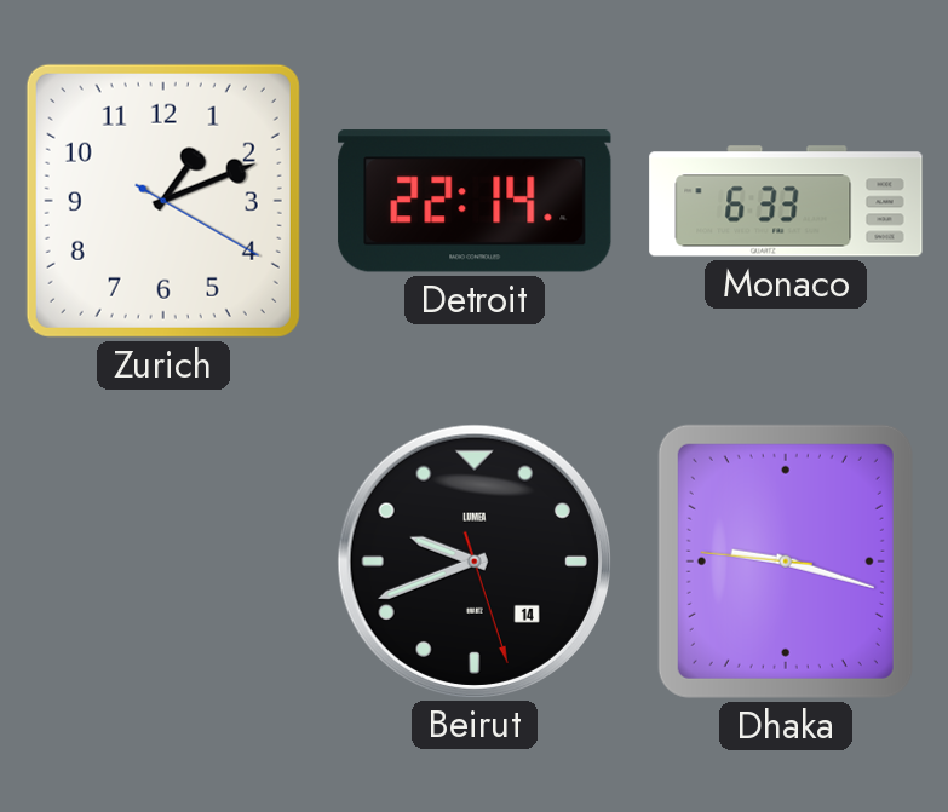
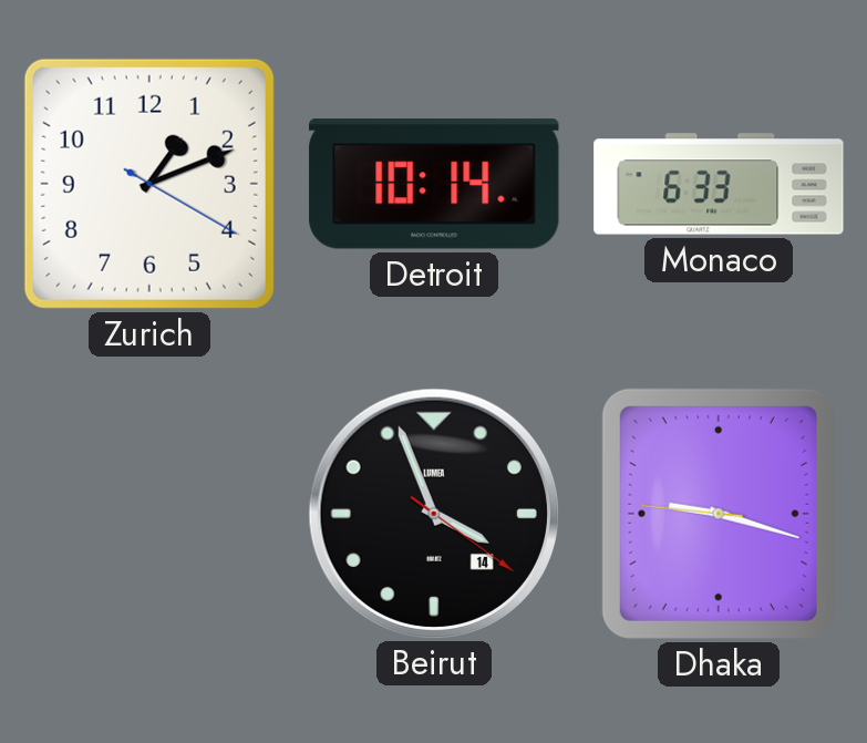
Detroit: 22:14 -> 10:14 (434, 184)
Beirut: 9:41 -> 3:56 (433, 513)
